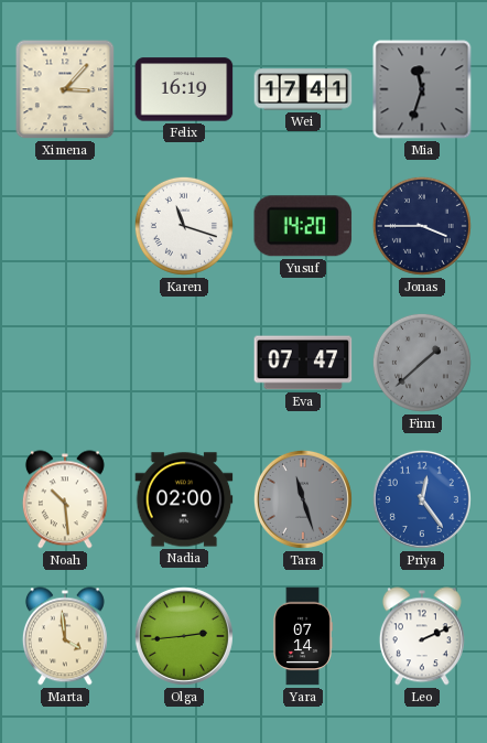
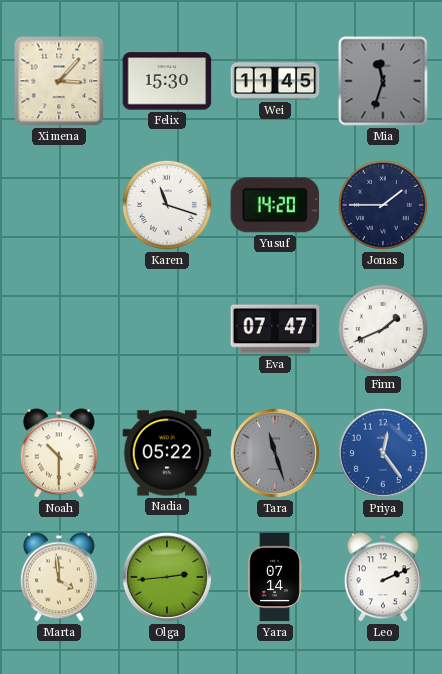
Felix: 16:19 -> 15:30 (167, 81)
Wei: 17:41 -> 11:45 (275, 81)
Jonas: 3:45 -> 1:45 (383, 205)
Finn: 1:38 -> 1:41 (383, 329)
Finn dial: grey -> white (383, 329)
Noah: 10:29 -> 10:30 (59, 453)
Nadia: 02:00 -> 05:22 (167, 453)
